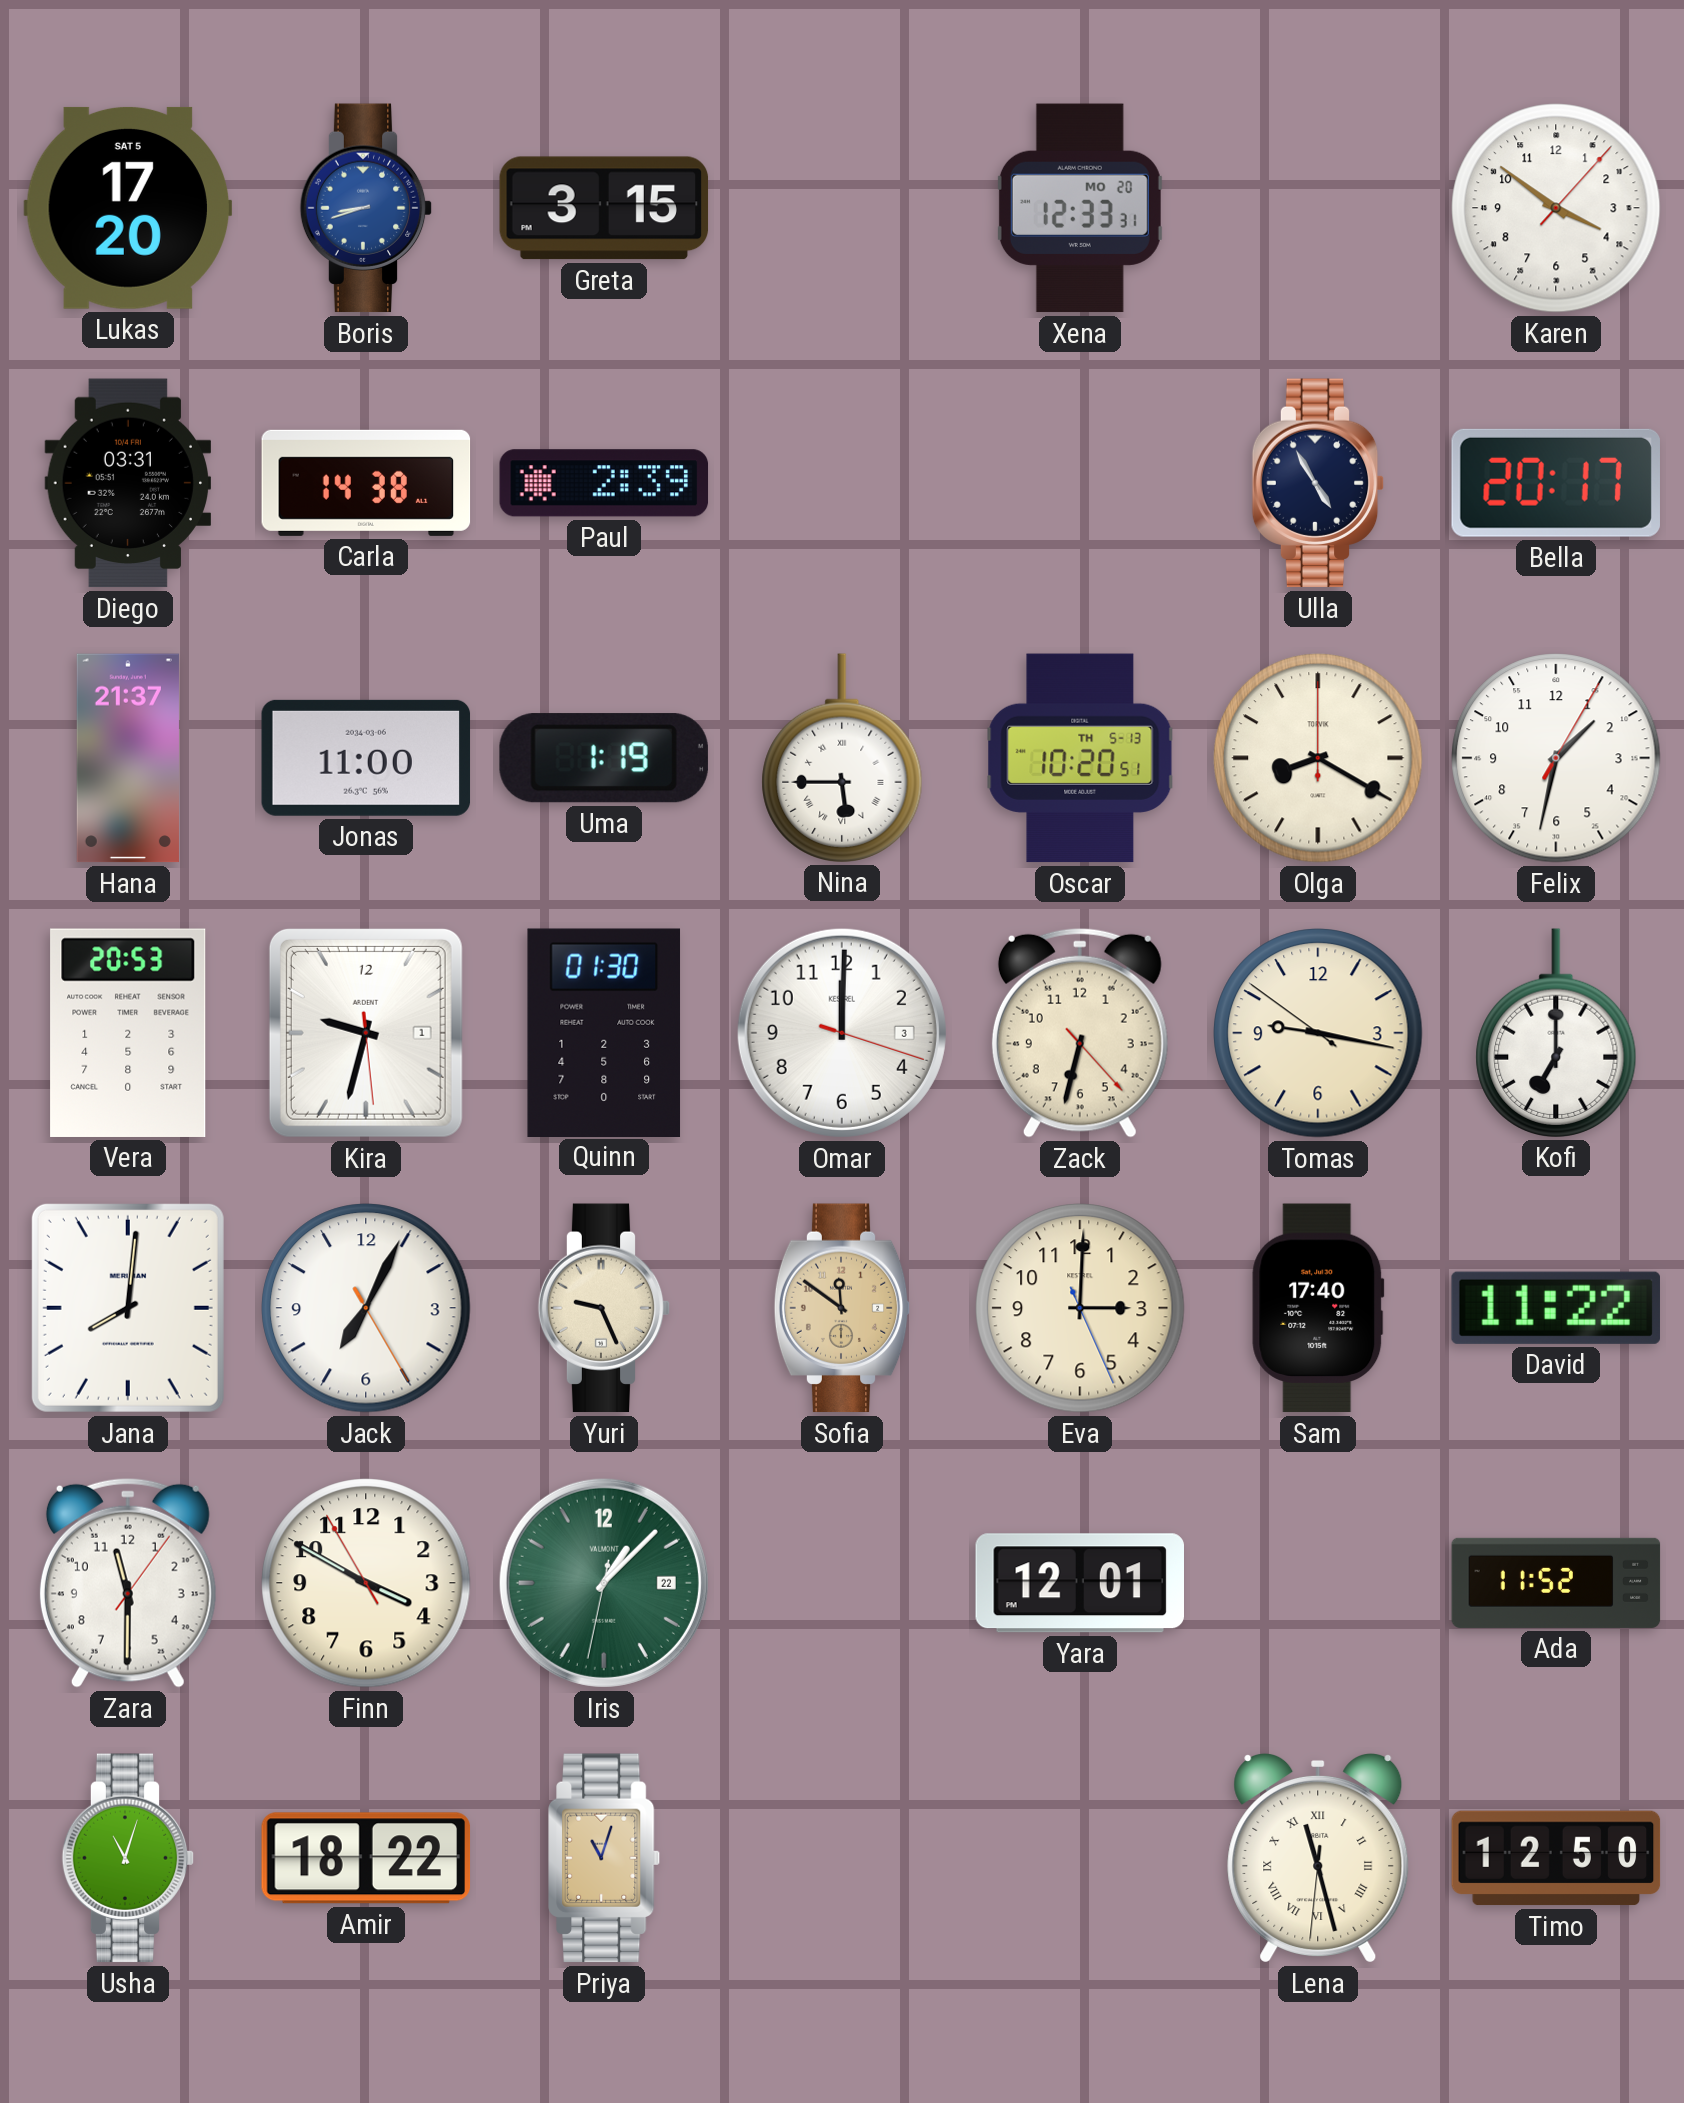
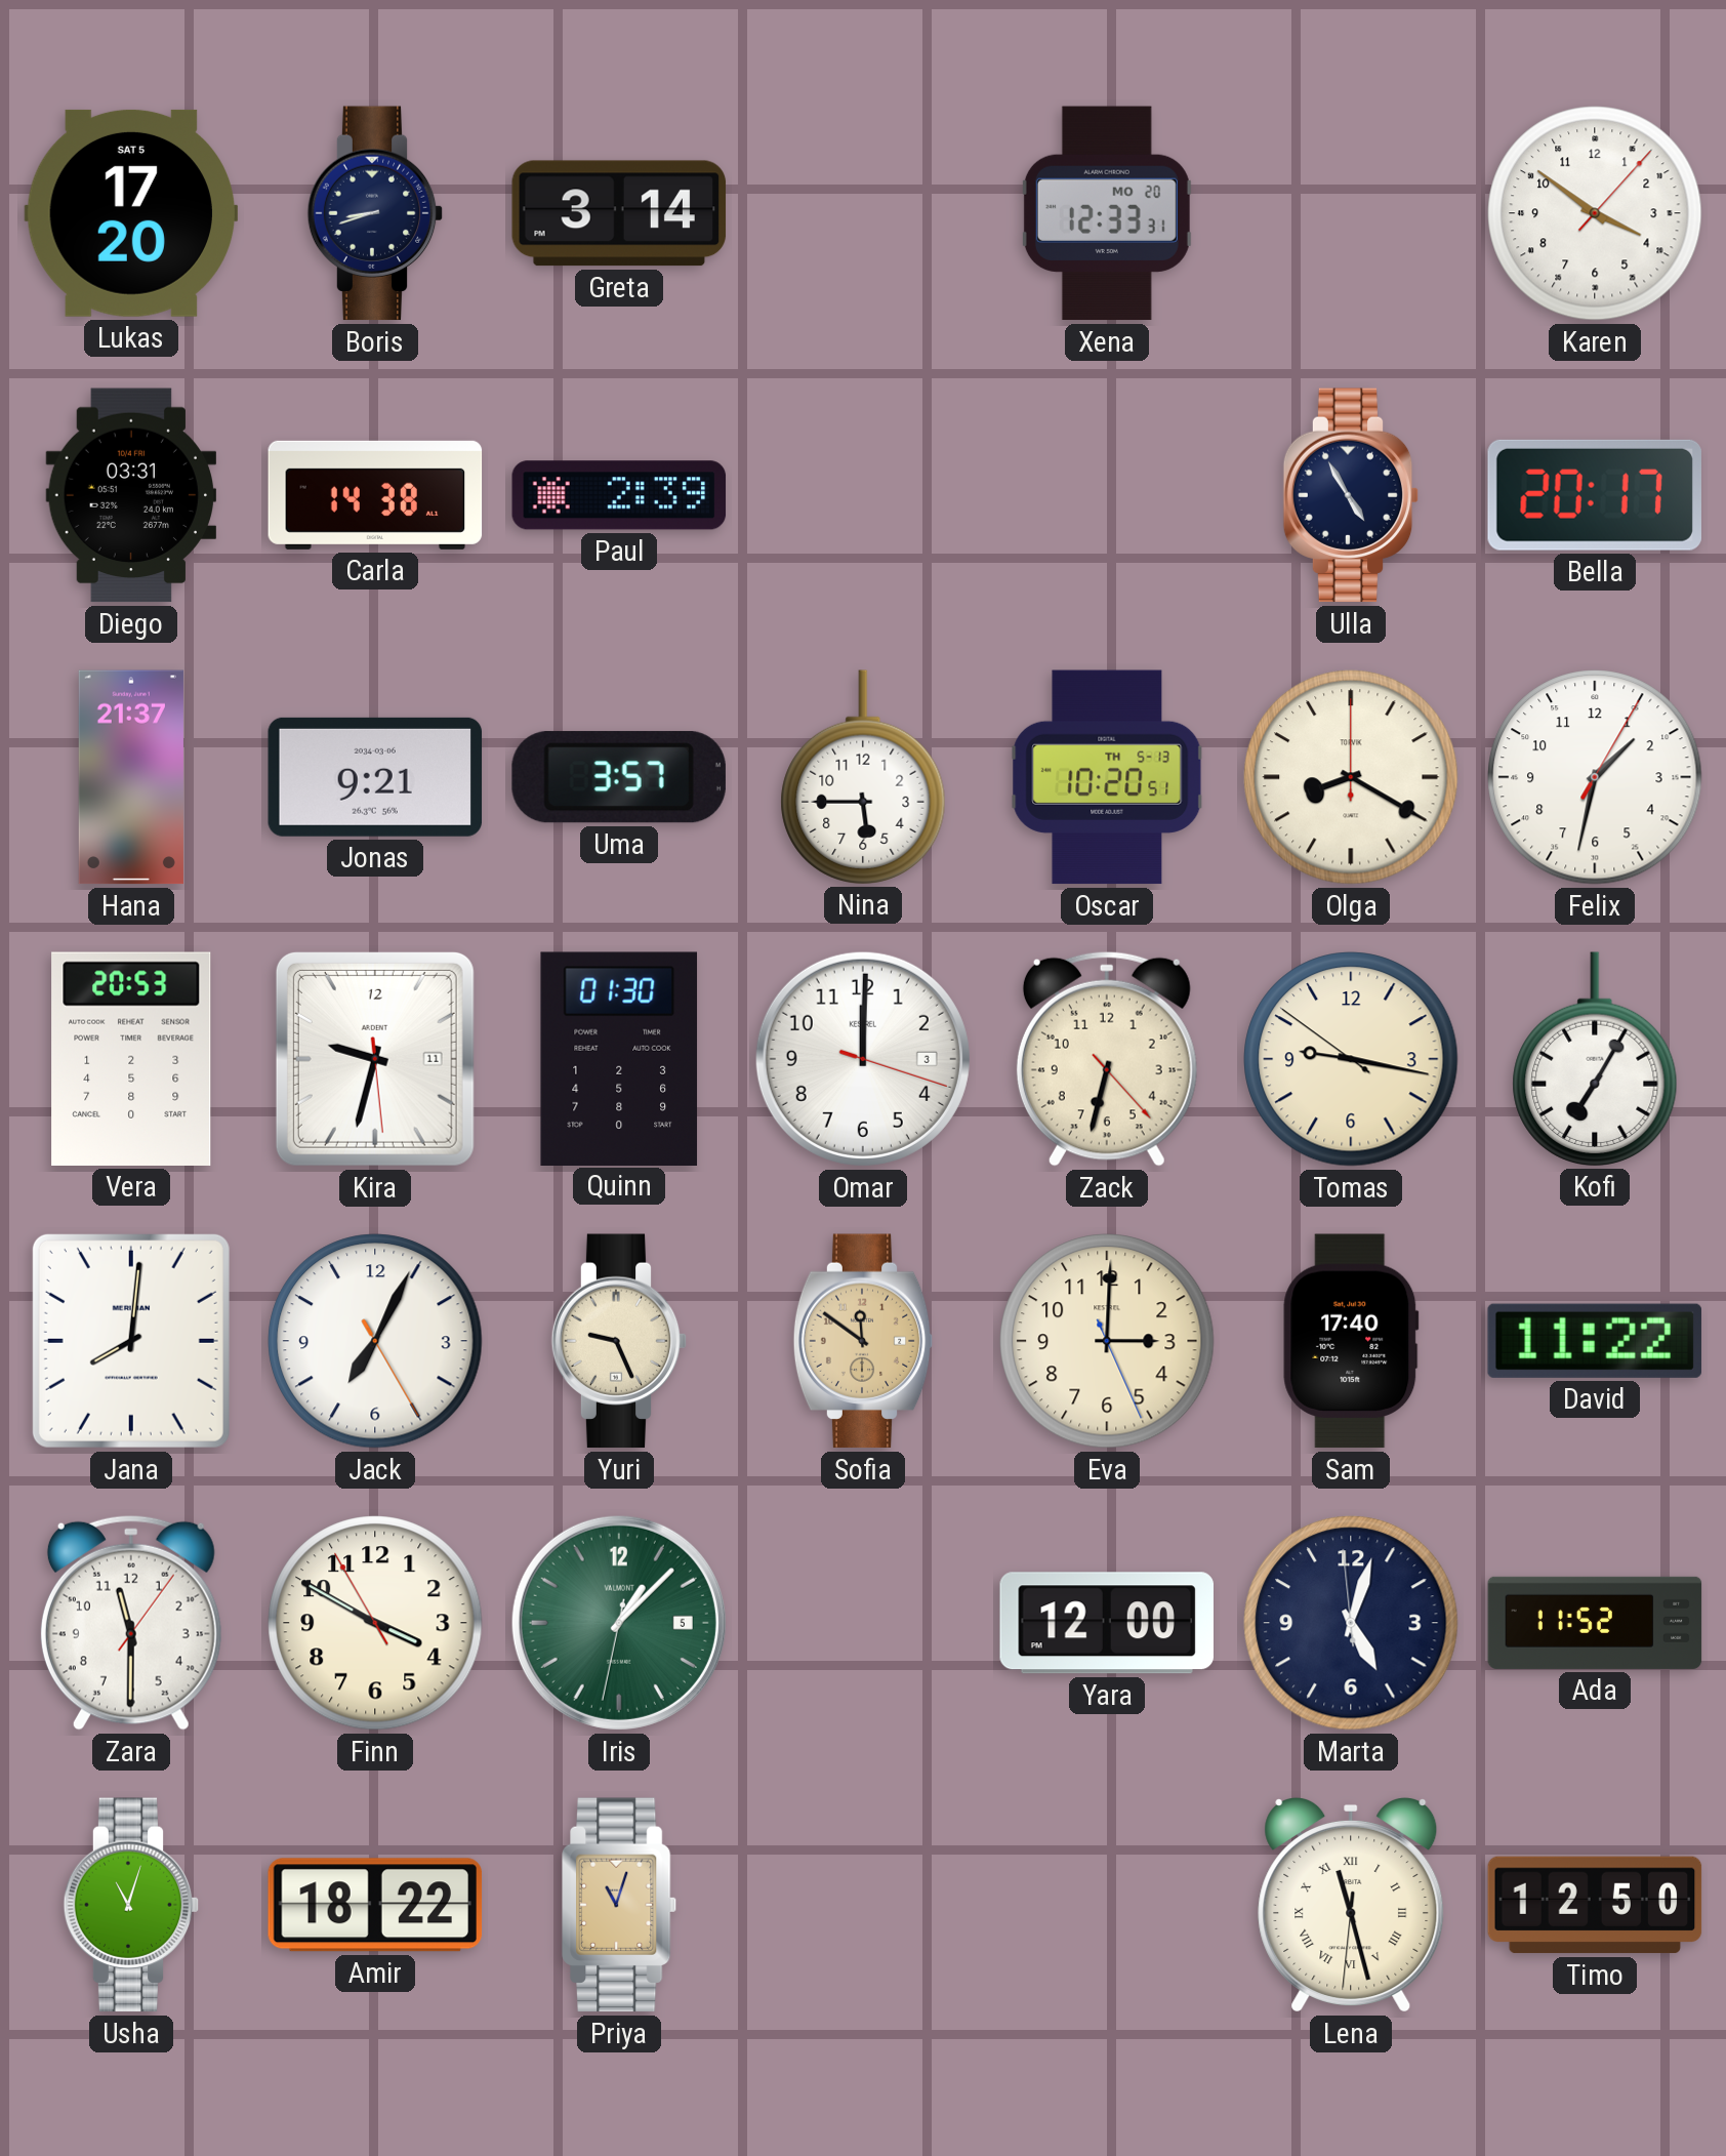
Boris dial: blue -> navy (375, 213)
Greta: 3:15 -> 3:14 (619, 213)
Jonas: 11:00 -> 9:21 (375, 777)
Uma: 1:19 -> 3:57 (619, 777)
Nina numerals: Roman -> Arabic (863, 777)
Kira date: 1 -> 11 (375, 1059)
Kofi: 7:00 -> 7:05 (1595, 1059)
Iris date: 22 -> 5 (619, 1623)
Yara: 12:01 -> 12:00 (1106, 1623)
Marta: none -> 5:02 (1351, 1623)
